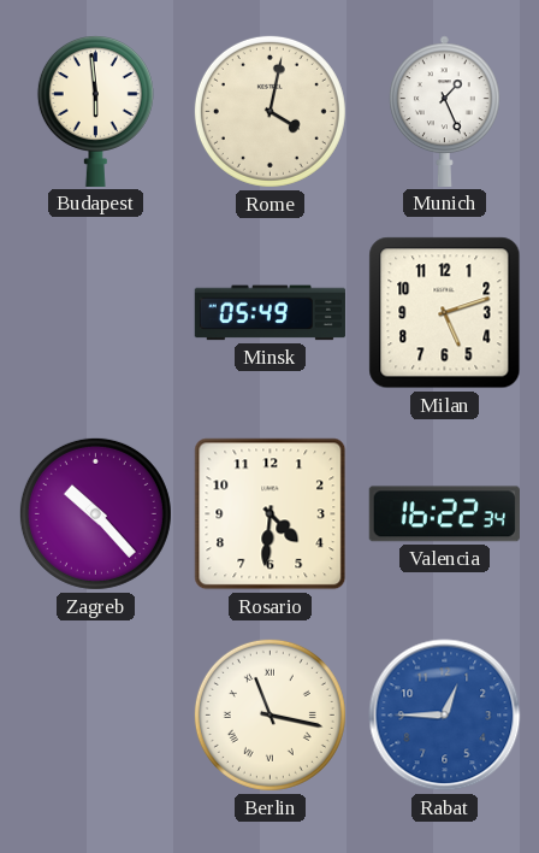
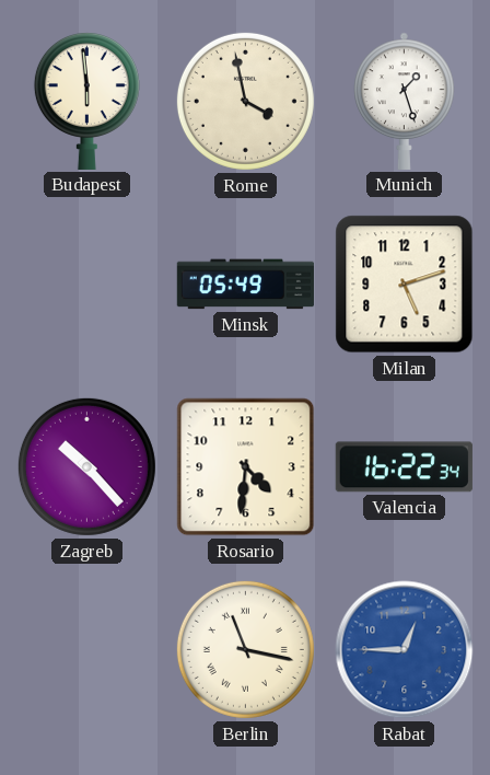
Rome: 4:02 -> 3:58 (245, 101)
Munich: 1:26 -> 1:27 (405, 101)
